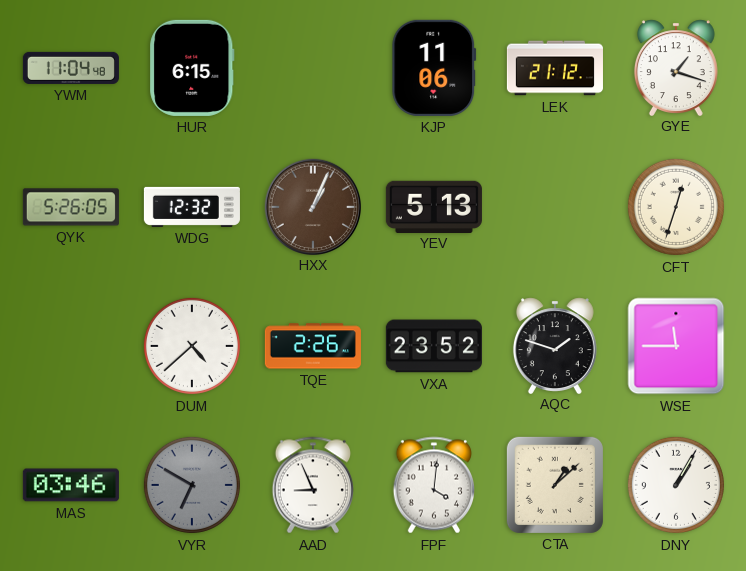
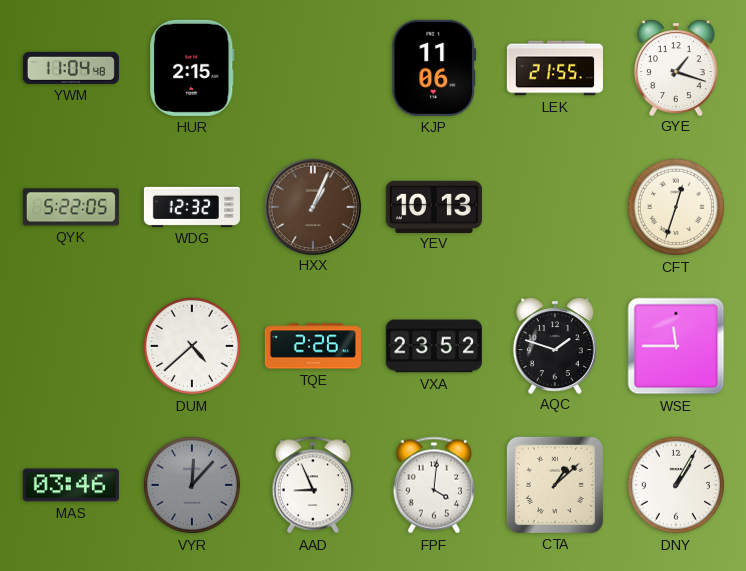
HUR: 6:15 -> 2:15 (192, 68)
LEK: 21:12 -> 21:55 (555, 68)
QYK: 5:26 -> 5:22 (71, 207)
YEV: 5:13 -> 10:13 (434, 206)
VYR: 6:50 -> 12:07 (192, 485)
